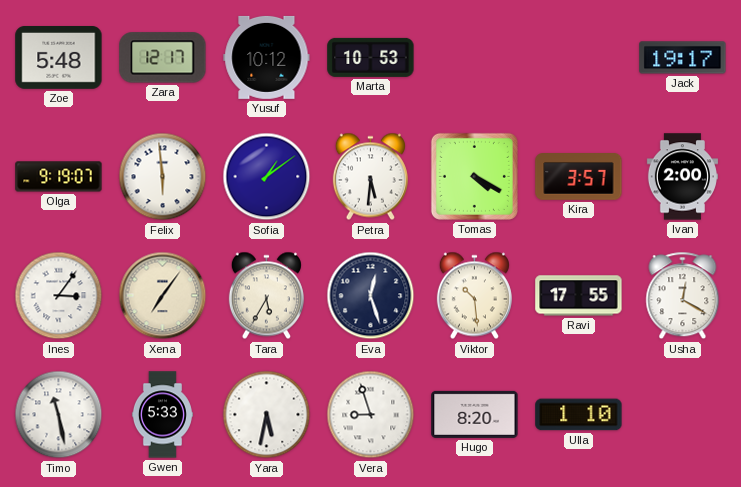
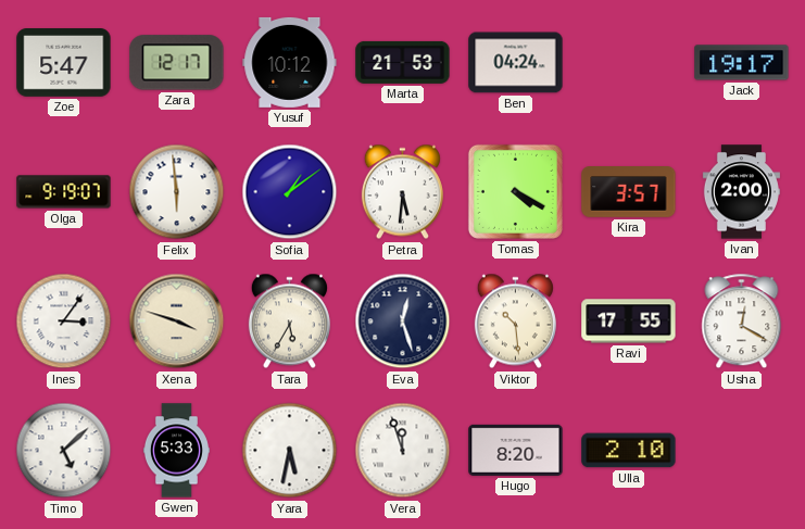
Zoe: 5:48 -> 5:47 (64, 63)
Marta: 10:53 -> 21:53 (403, 62)
Ben: none -> 04:24 (516, 63)
Xena: 7:06 -> 3:48 (177, 322)
Timo: 11:28 -> 5:08 (64, 451)
Vera: 8:57 -> 11:57 (403, 451)
Ulla: 1:10 -> 2:10 (629, 451)
